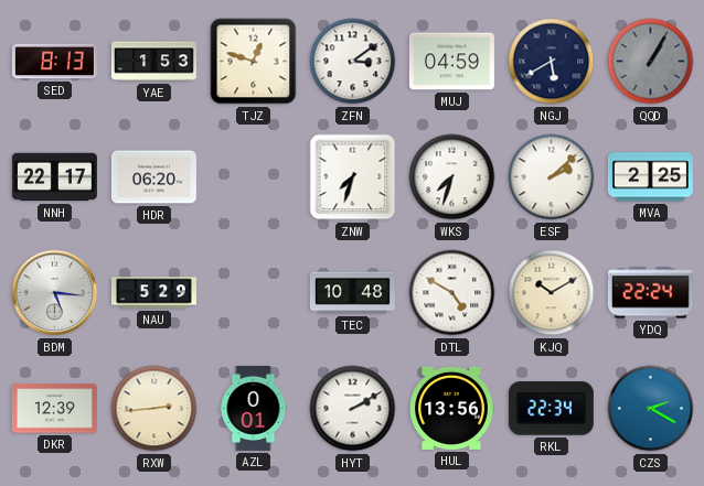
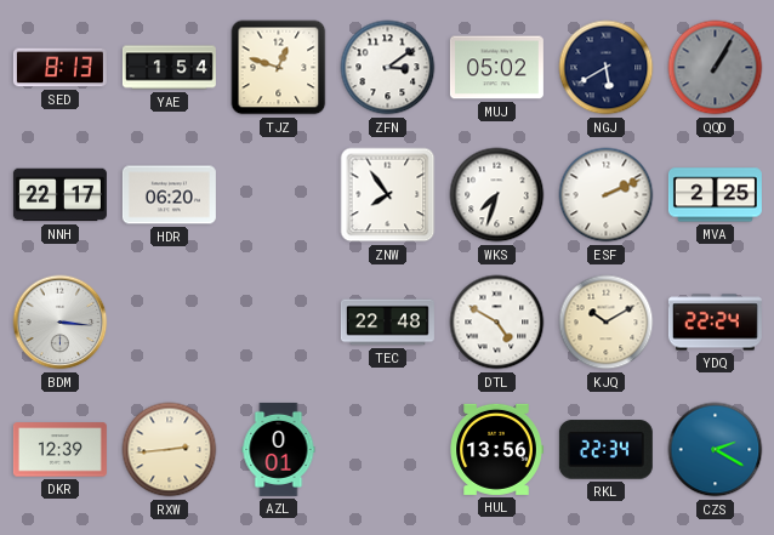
YAE: 1:53 -> 1:54 (169, 68)
MUJ: 04:59 -> 05:02 (496, 68)
ZNW: 7:33 -> 7:54 (388, 195)
ESF: 2:08 -> 2:11 (607, 195)
BDM: 5:16 -> 3:16 (61, 323)
NAU: 5:29 -> none (153, 293)
TEC: 10:48 -> 22:48 (387, 323)
HYT: 2:10 -> none (353, 409)
